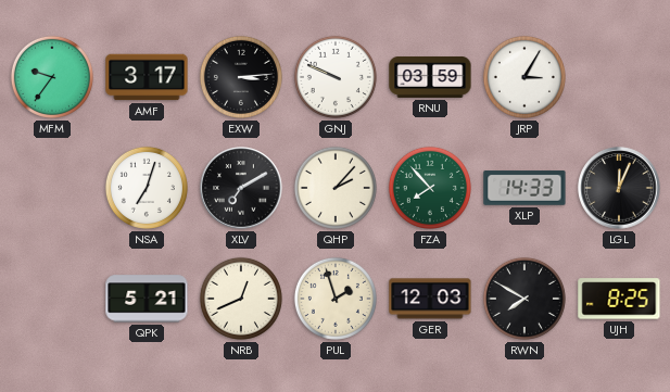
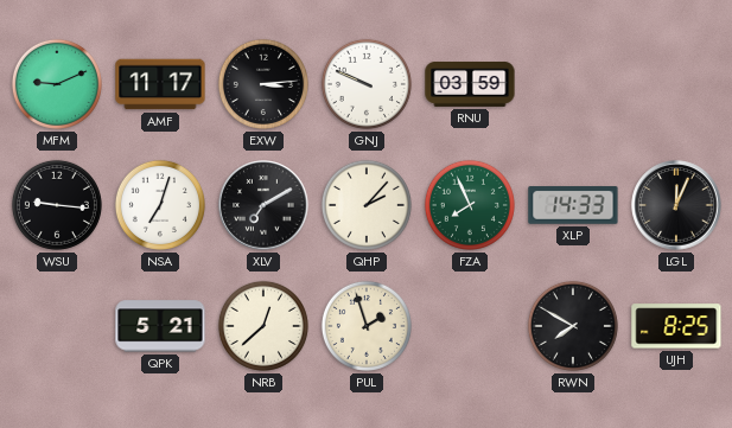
MFM: 9:36 -> 9:11 (57, 84)
AMF: 3:17 -> 11:17 (160, 84)
JRP: 3:05 -> none (524, 77)
WSU: none -> 9:16 (57, 205)
FZA: 7:53 -> 7:56 (470, 205)
NRB: 12:41 -> 12:38 (263, 326)
GER: 12:03 -> none (430, 299)
